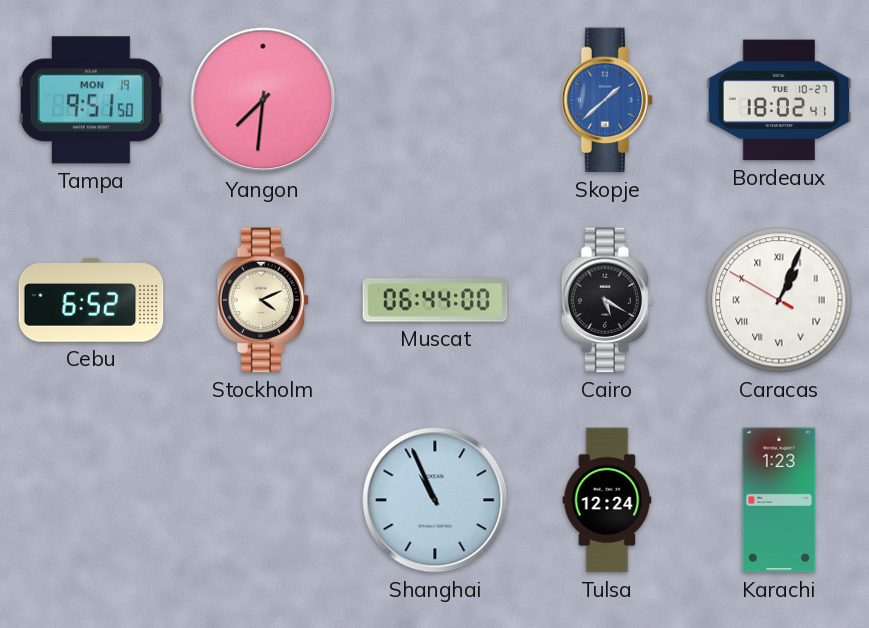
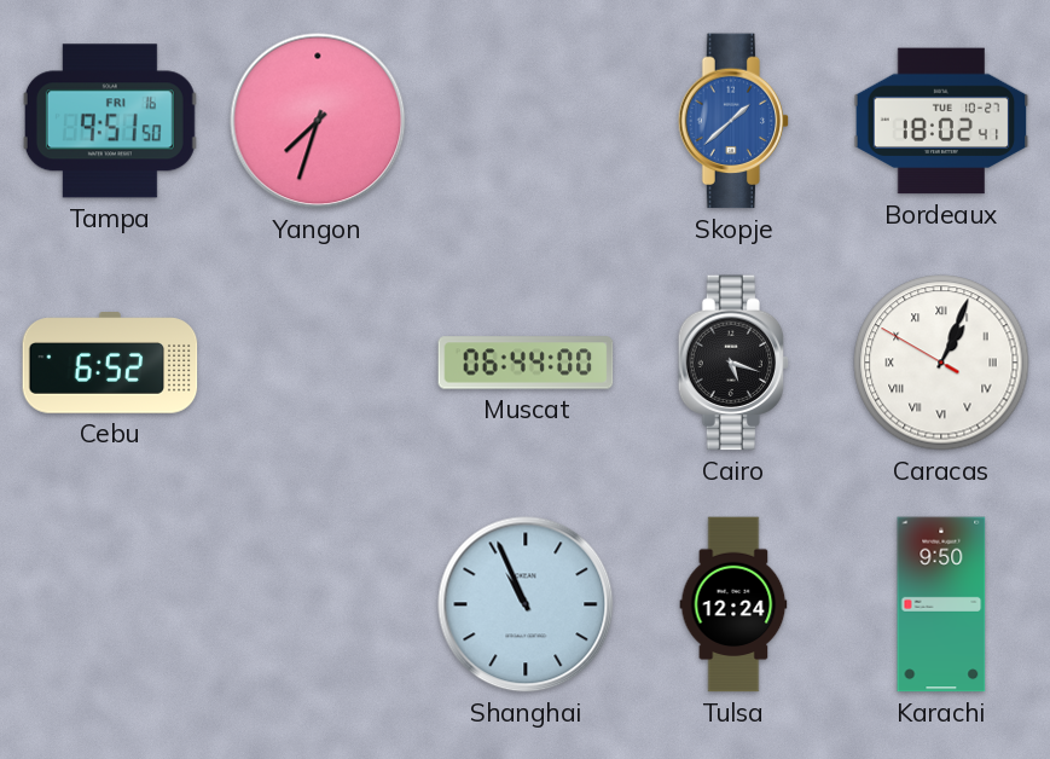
Tampa date: MON 19 -> FRI 16 (110, 121)
Yangon: 7:31 -> 7:33 (318, 121)
Stockholm: 4:11 -> none (263, 300)
Cairo: 5:20 -> 5:18 (733, 363)
Karachi: 1:23 -> 9:50 (941, 604)
